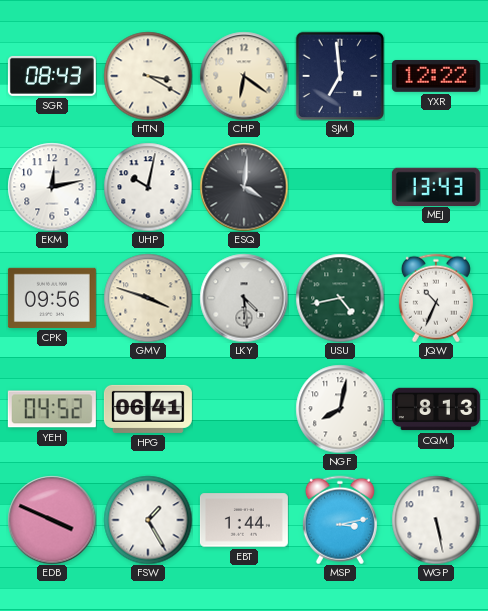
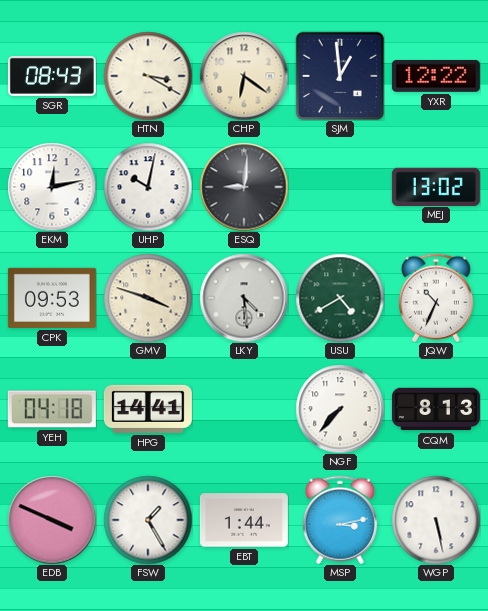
SJM: 6:59 -> 12:59 (340, 76)
ESQ: 4:01 -> 9:01 (244, 187)
MEJ: 13:43 -> 13:02 (436, 186)
CPK: 09:56 -> 09:53 (52, 298)
USU: 4:43 -> 4:40 (340, 298)
YEH: 04:52 -> 04:18 (52, 409)
HPG: 06:41 -> 14:41 (148, 409)
NGF: 8:02 -> 7:37 (340, 409)
